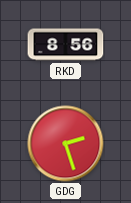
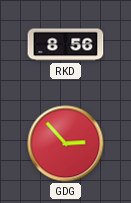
GDG: 2:27 -> 2:53 (66, 144)
